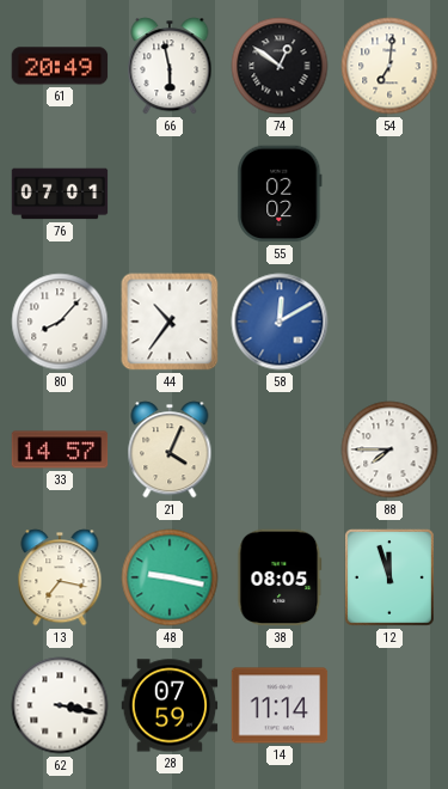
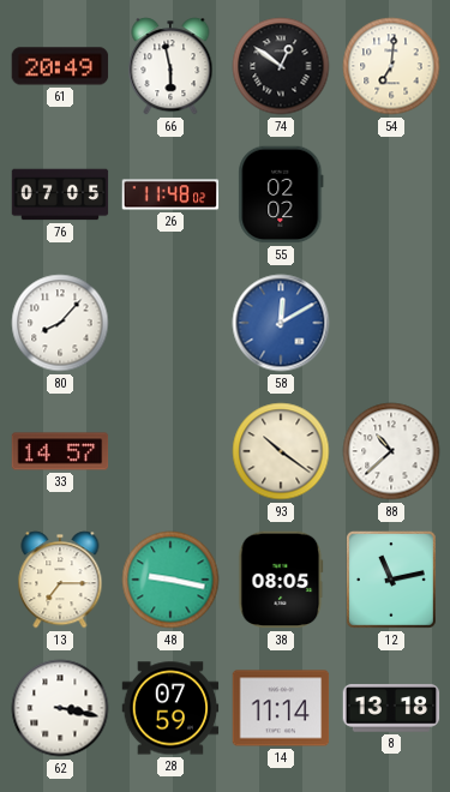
76: 07:01 -> 07:05 (60, 194)
26: none -> 11:48 (170, 194)
44: 10:36 -> none (170, 322)
21: 4:04 -> none (170, 449)
93: none -> 10:21 (281, 451)
88: 7:45 -> 10:38 (391, 451)
13: 7:17 -> 7:15 (60, 580)
12: 11:57 -> 11:13 (391, 581)
8: none -> 13:18 (391, 708)
